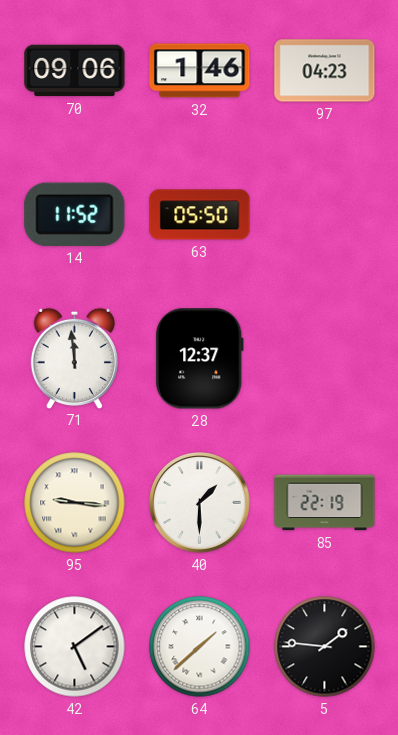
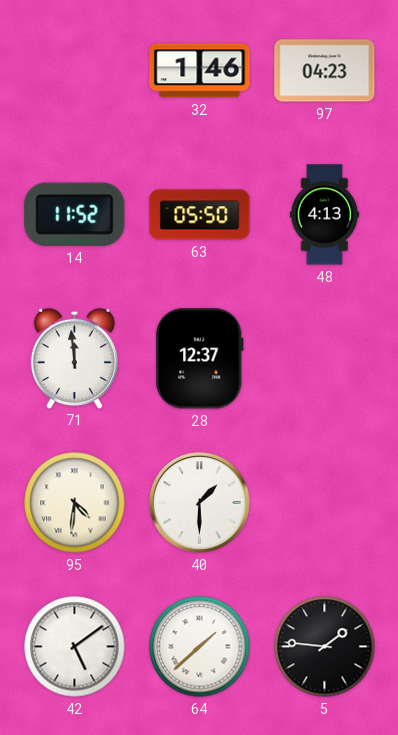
70: 09:06 -> none (75, 71)
48: none -> 4:13 (325, 215)
95: 9:16 -> 4:31 (75, 503)
85: 22:19 -> none (325, 503)
